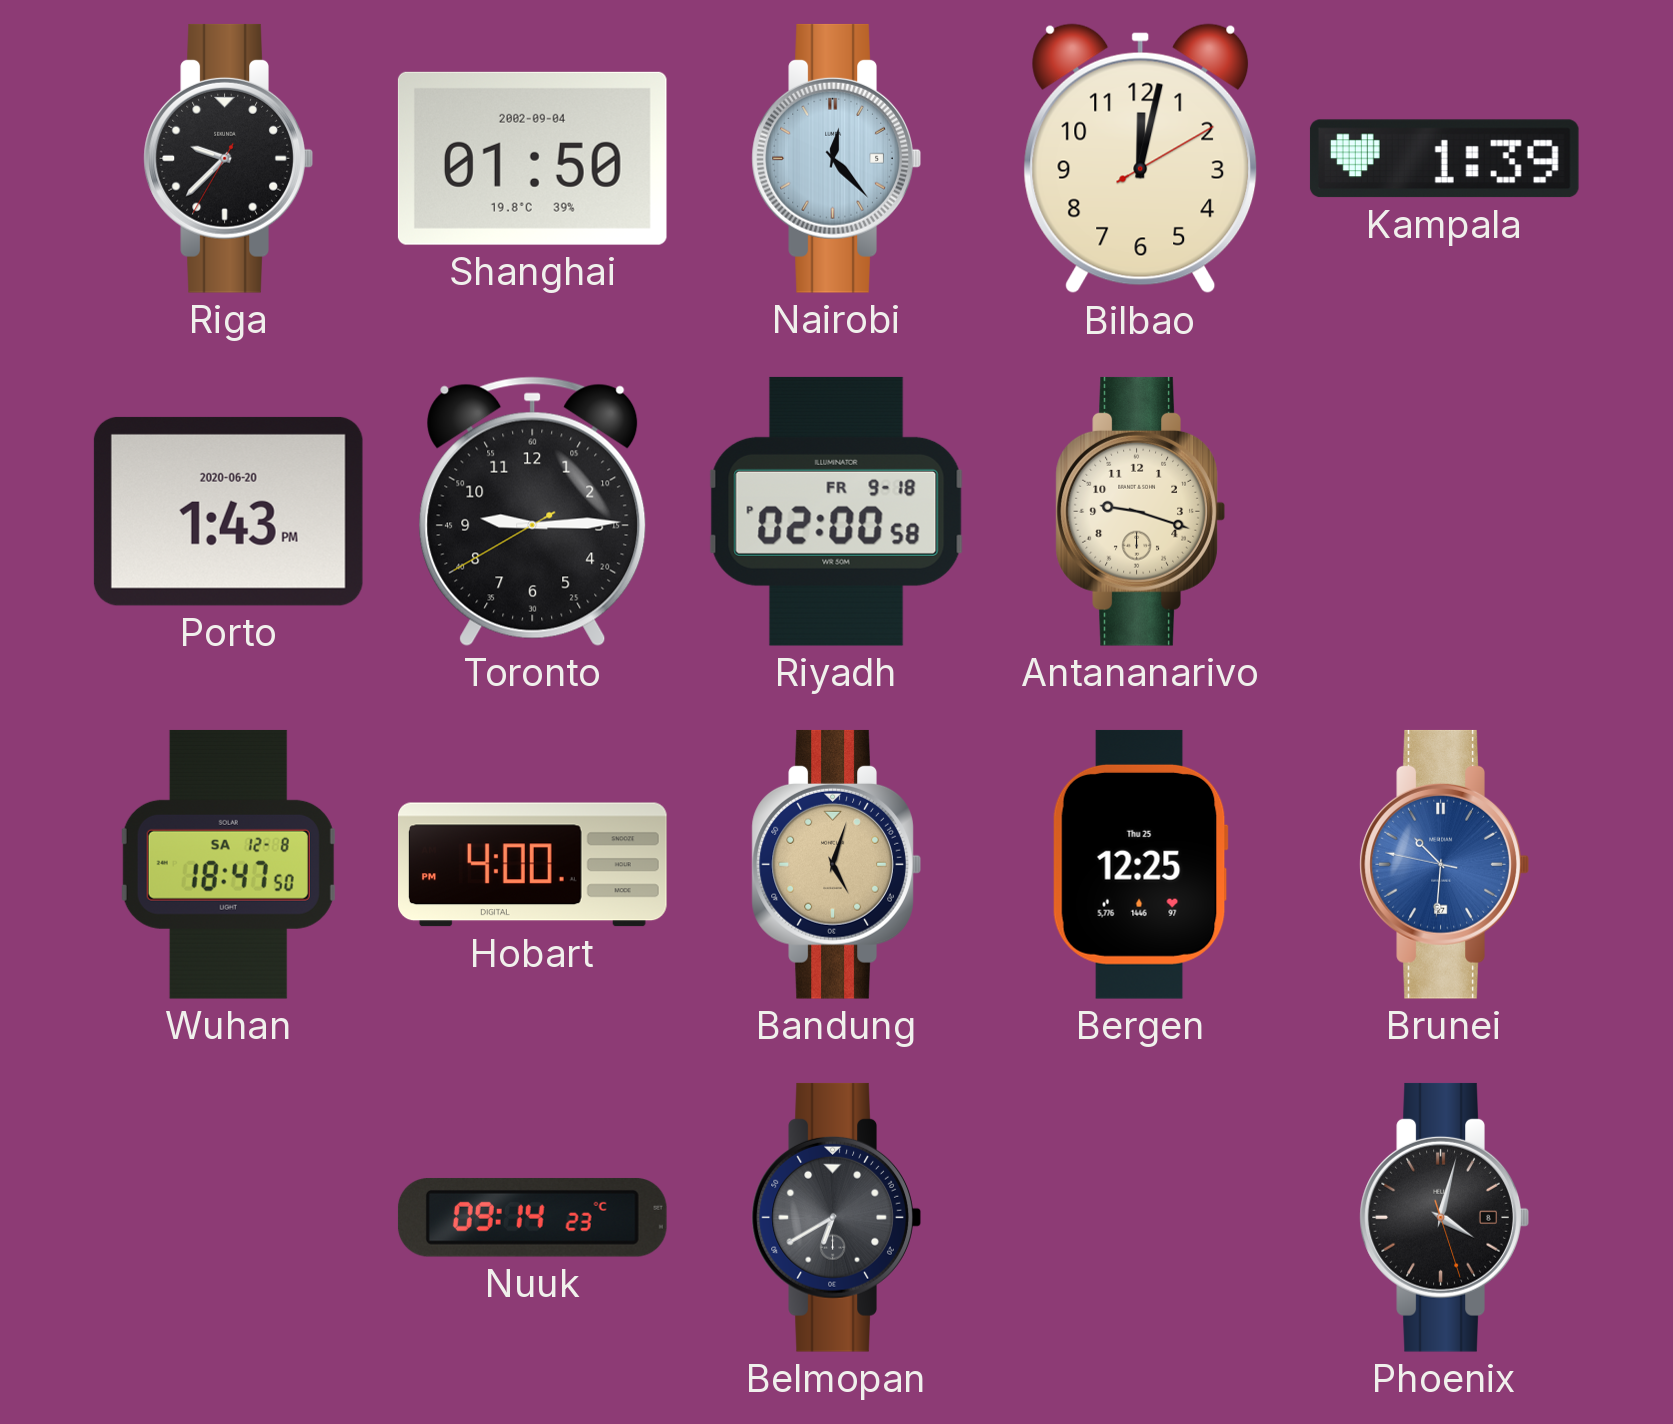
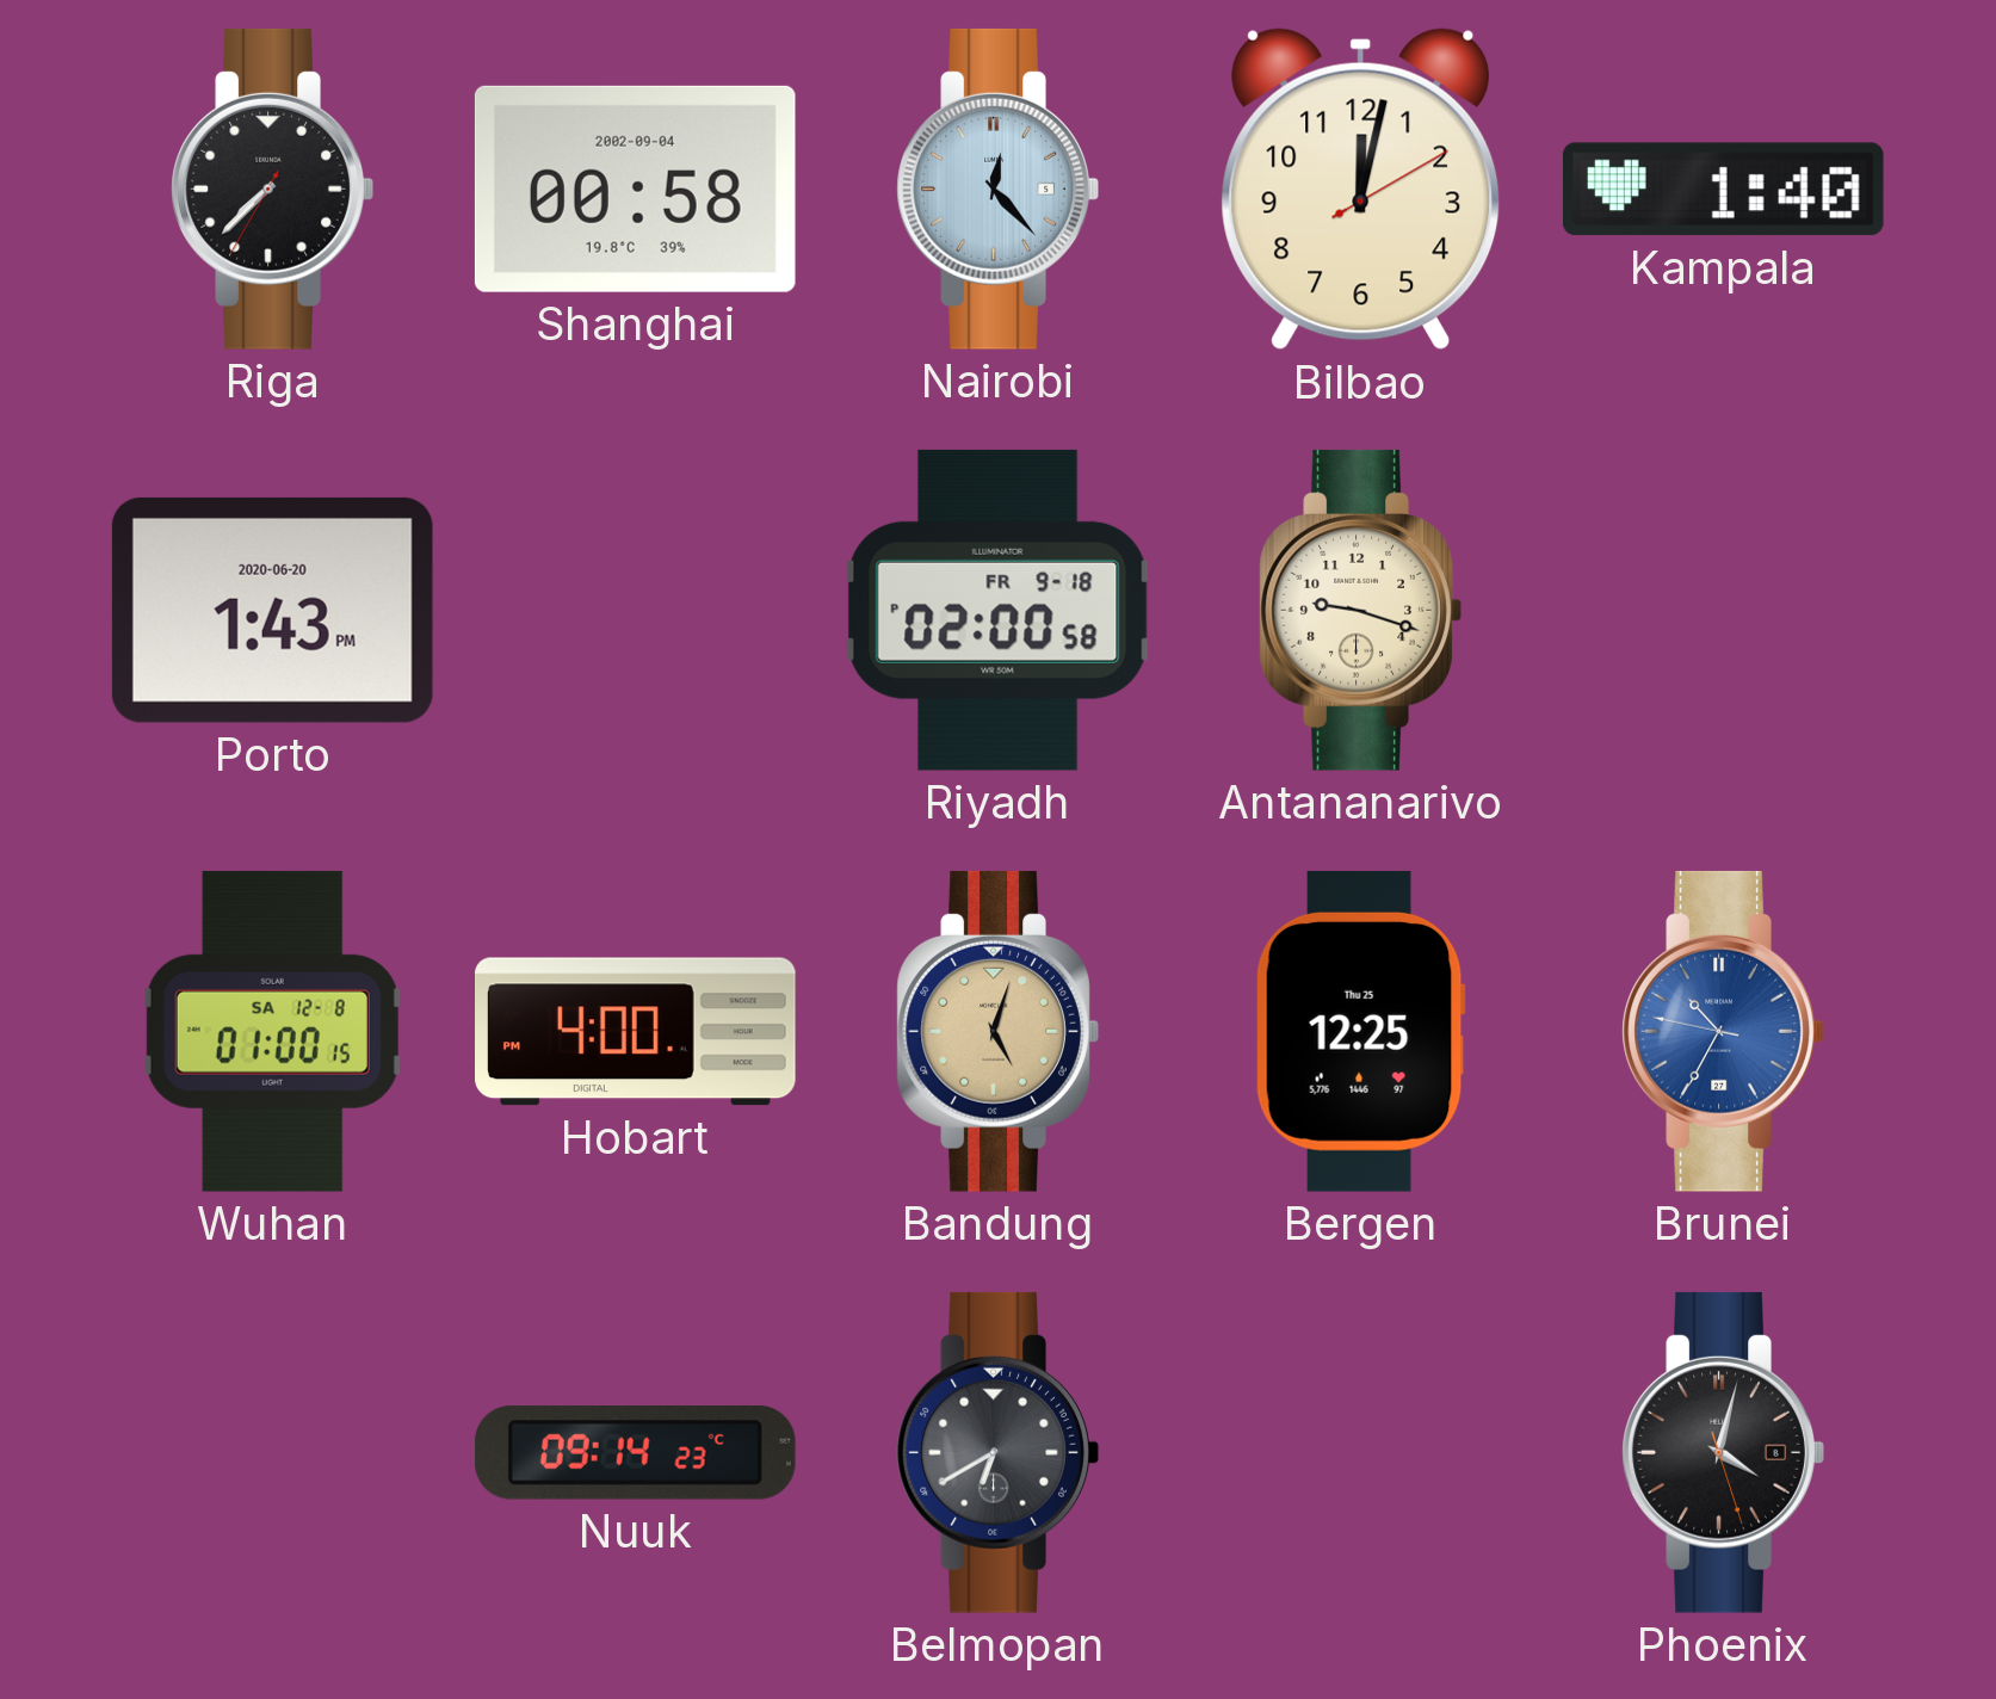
Riga: 9:37 -> 7:37 (272, 189)
Shanghai: 01:50 -> 00:58 (635, 189)
Kampala: 1:39 -> 1:40 (1723, 190)
Toronto: 9:14 -> none (533, 511)
Wuhan: 18:47 -> 01:00 (272, 1031)
Brunei: 10:30 -> 10:34 (1723, 1031)
